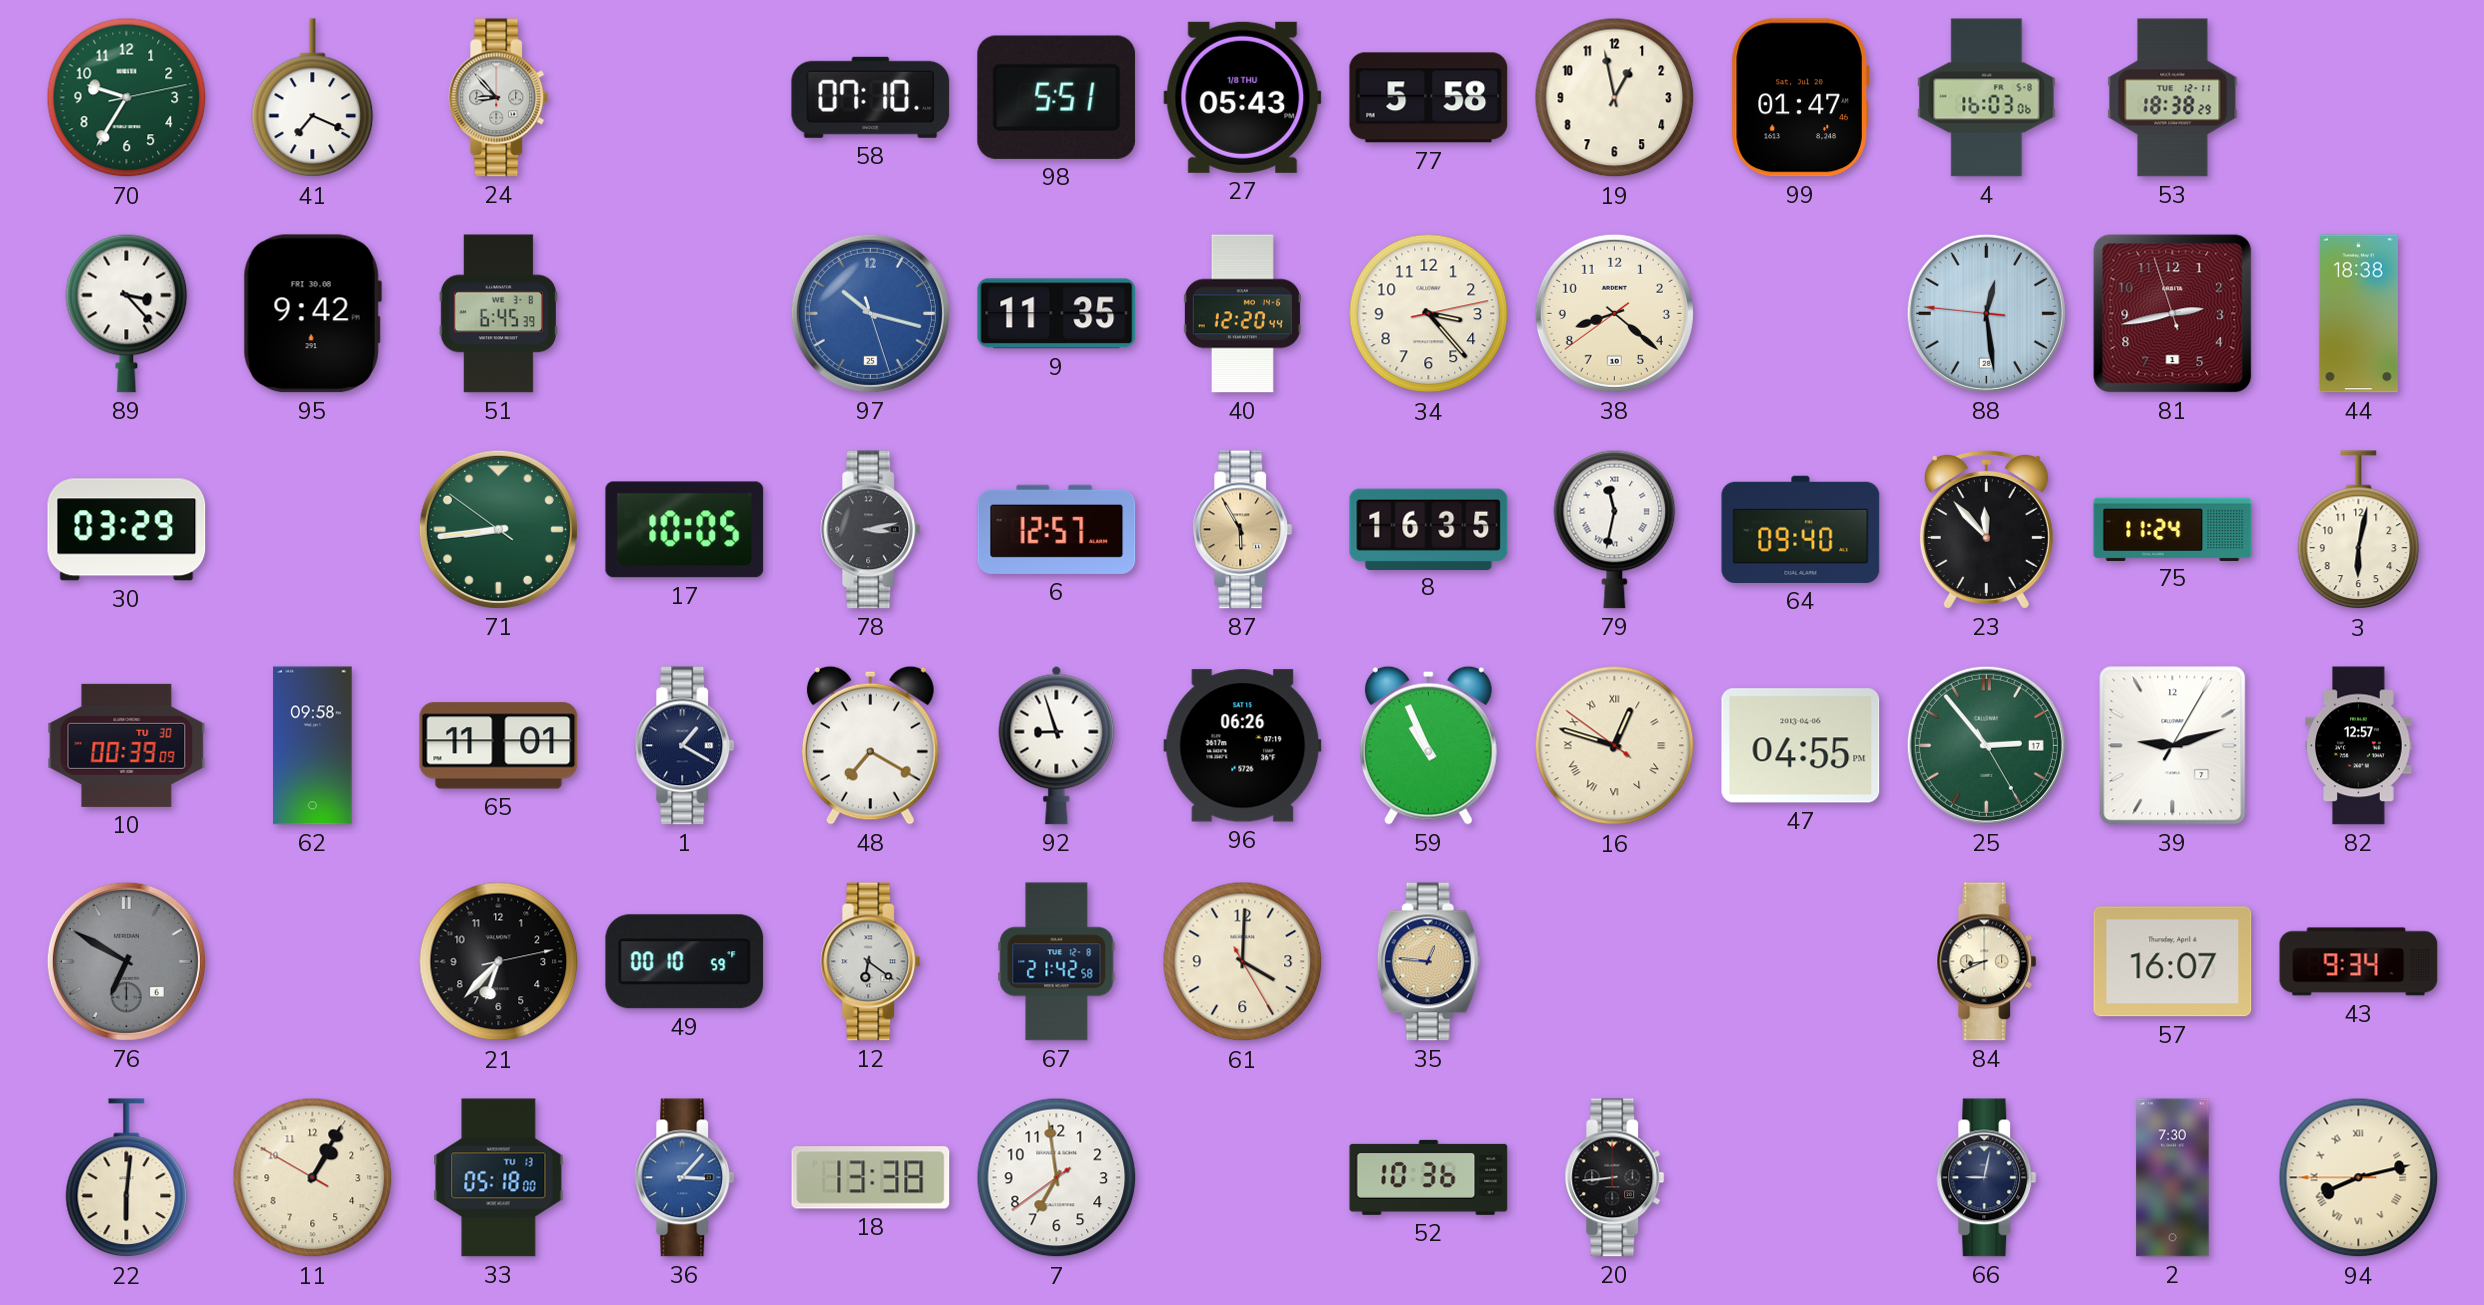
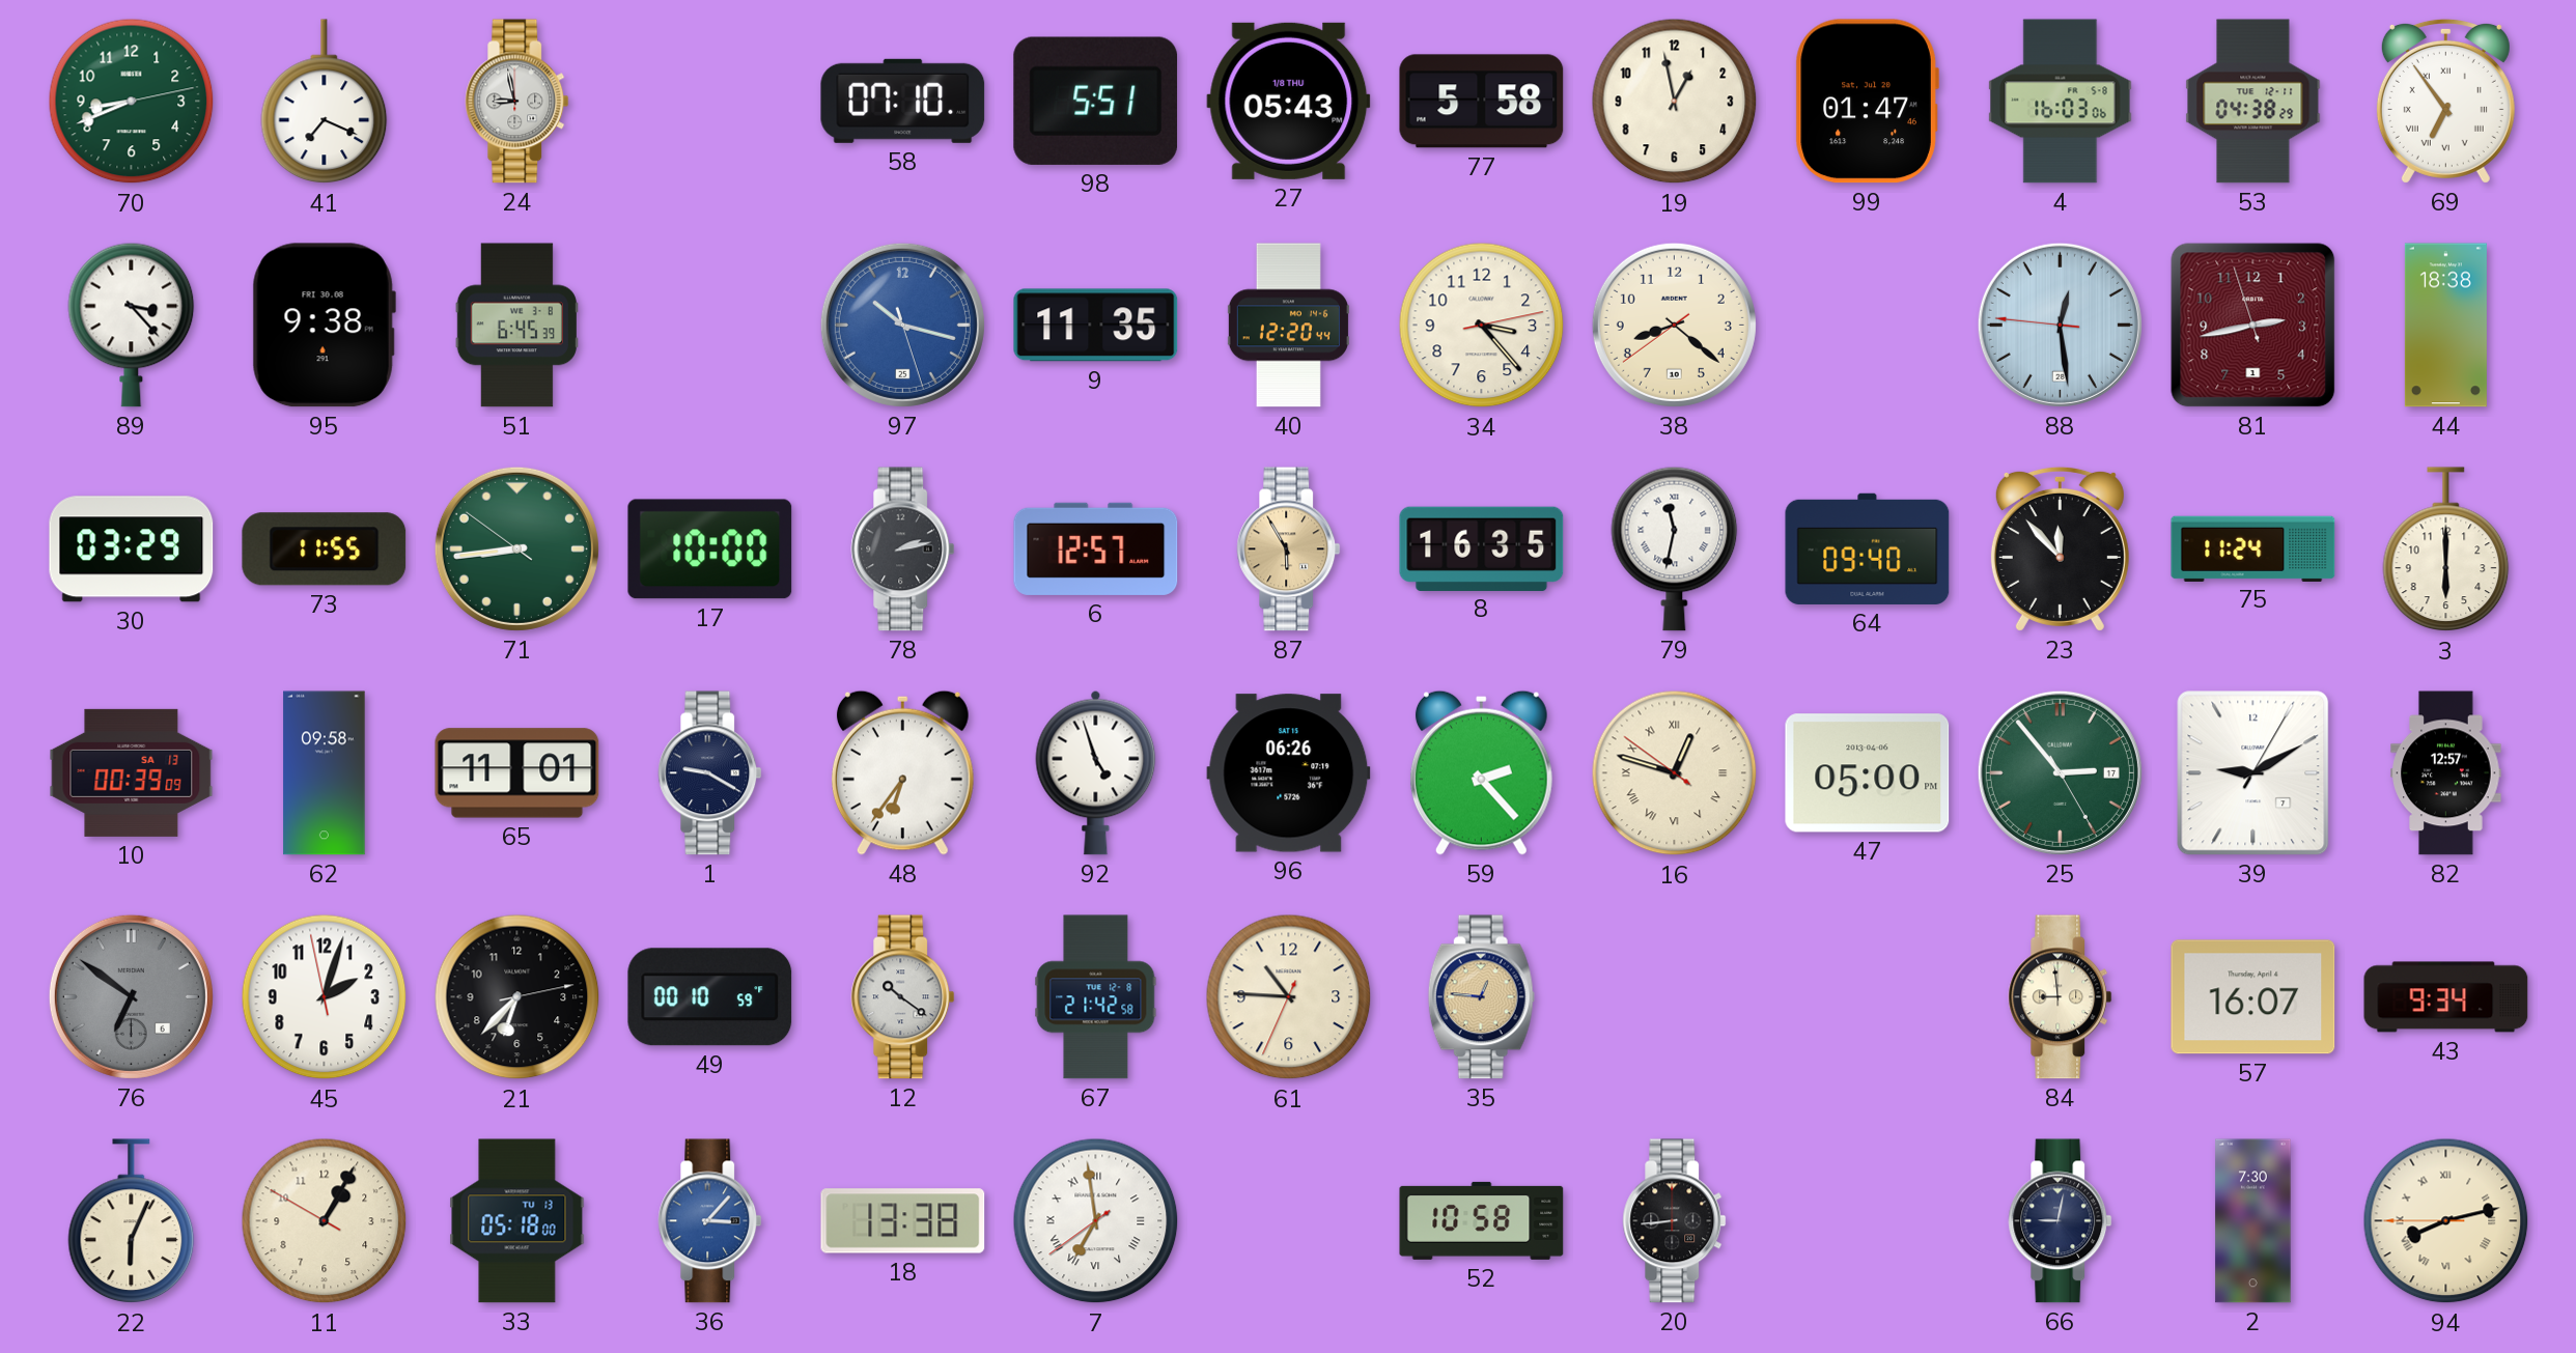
70: 9:35 -> 8:41 (132, 102)
24: 8:53 -> 8:58 (517, 102)
53: 18:38 -> 04:38 (2253, 102)
69: none -> 6:54 (2445, 101)
95: 9:42 -> 9:38 (324, 326)
73: none -> 11:55 (325, 549)
17: 10:05 -> 10:00 (710, 549)
78: 3:13 -> 2:13 (903, 549)
3: 6:02 -> 6:00 (2446, 549)
10 date: TU 30 -> SA 13 (132, 772)
1: 1:20 -> 9:20 (710, 773)
48: 7:20 -> 6:36 (902, 772)
92: 8:57 -> 4:57 (1096, 772)
59: 10:56 -> 2:23 (1481, 772)
47: 04:55 -> 05:00 (1868, 773)
39: 9:12 -> 9:10 (2253, 773)
76: 6:50 -> 6:51 (131, 996)
45: none -> 2:02 (325, 997)
12: 6:21 -> 10:21 (903, 997)
61: 4:00 -> 10:45 (1289, 997)
84: 8:41 -> 8:59 (2061, 997)
22: 6:01 -> 6:04 (132, 1221)
7 numerals: Arabic -> Roman (1096, 1221)
52: 10:36 -> 10:58 (1482, 1220)
